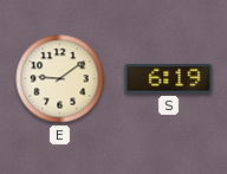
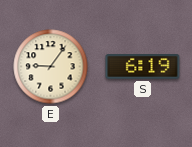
E: 9:09 -> 9:06 (51, 67)
